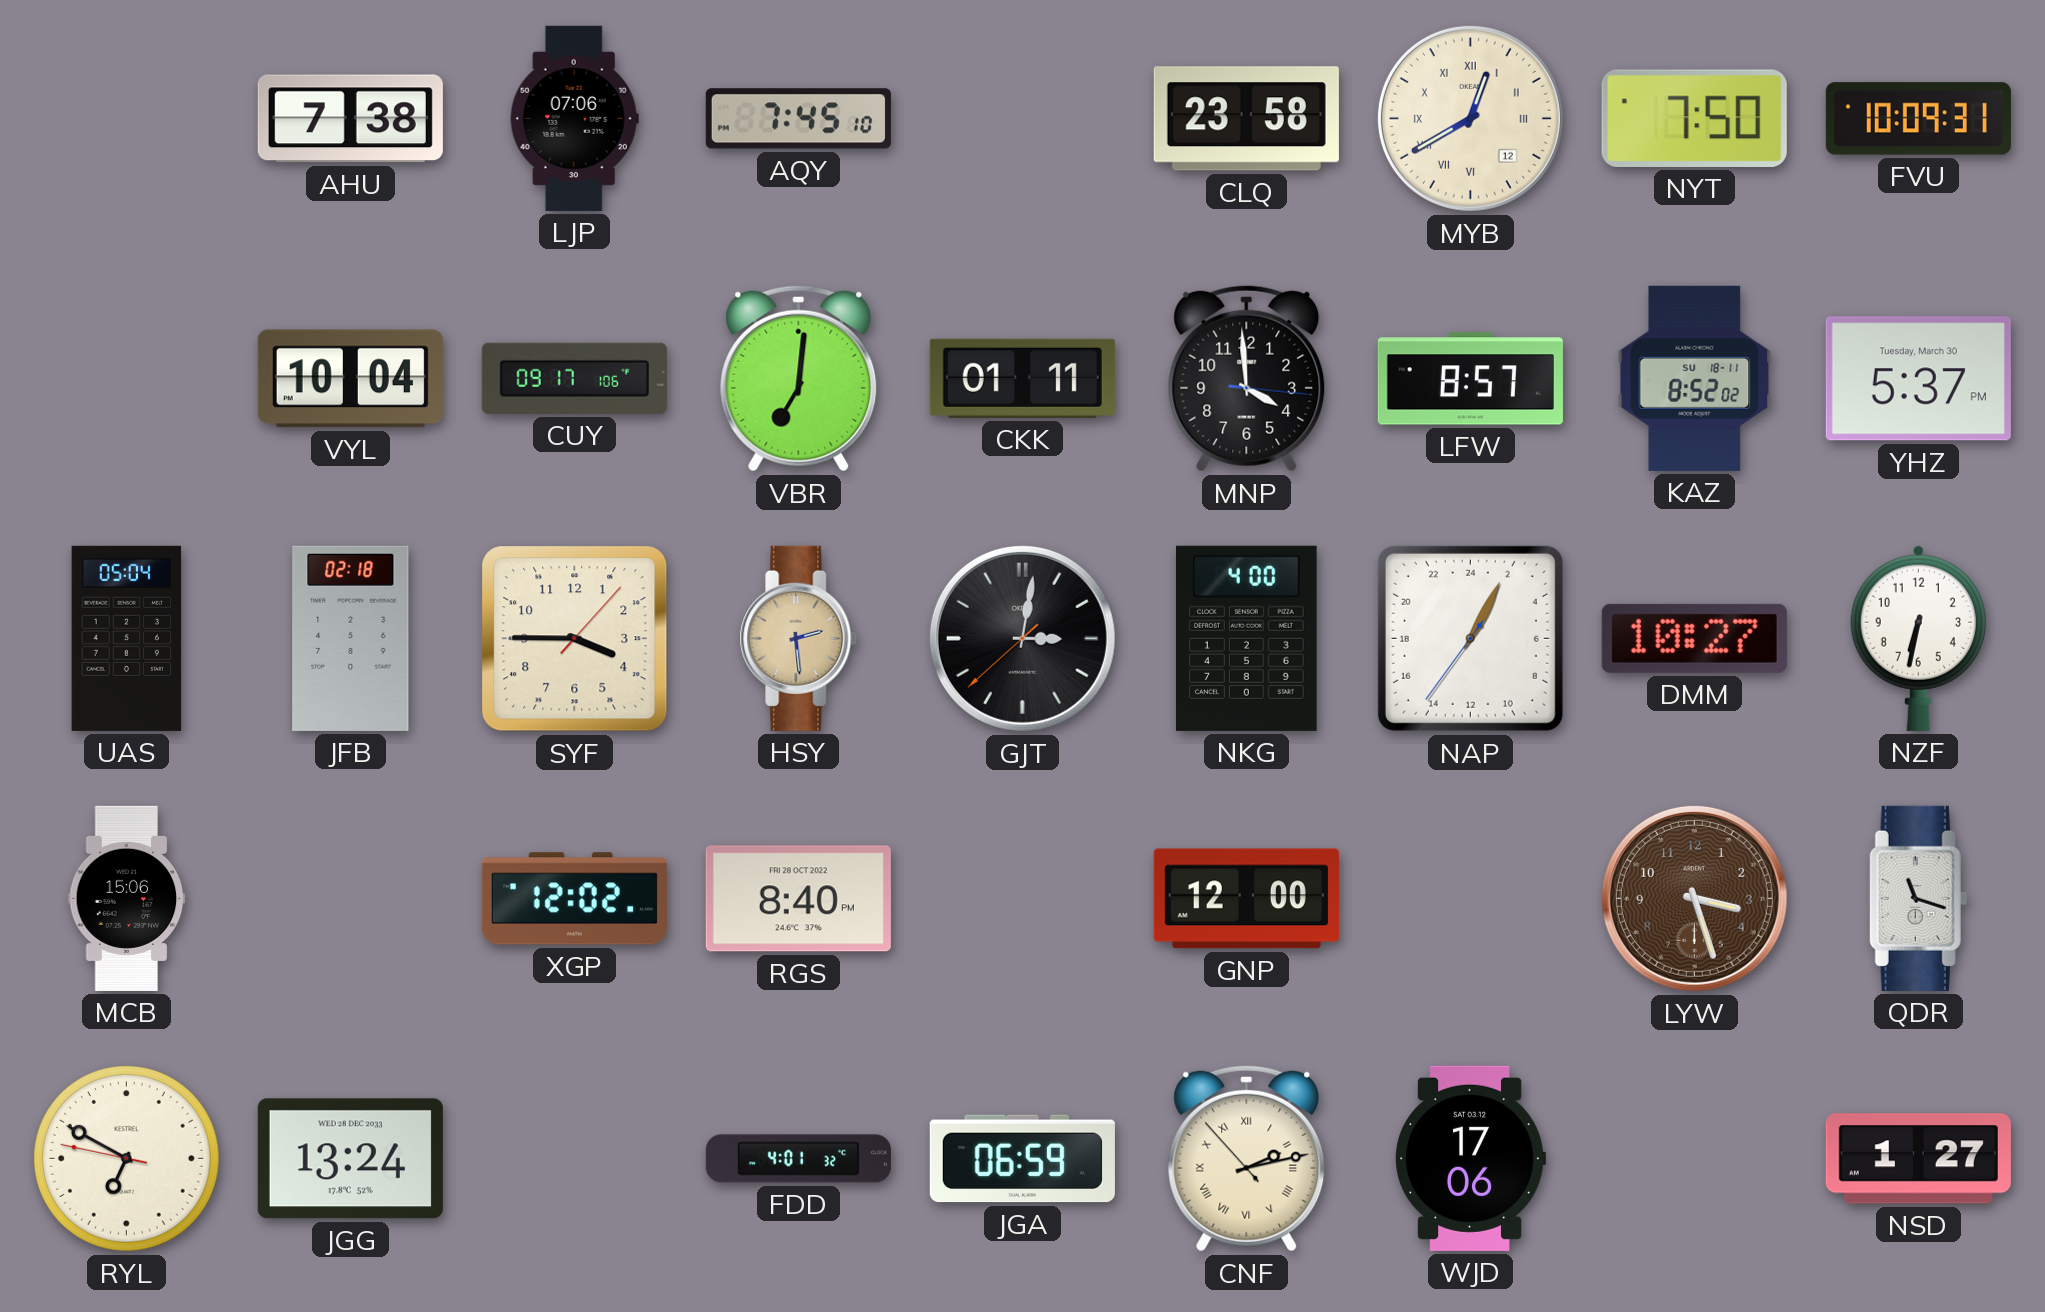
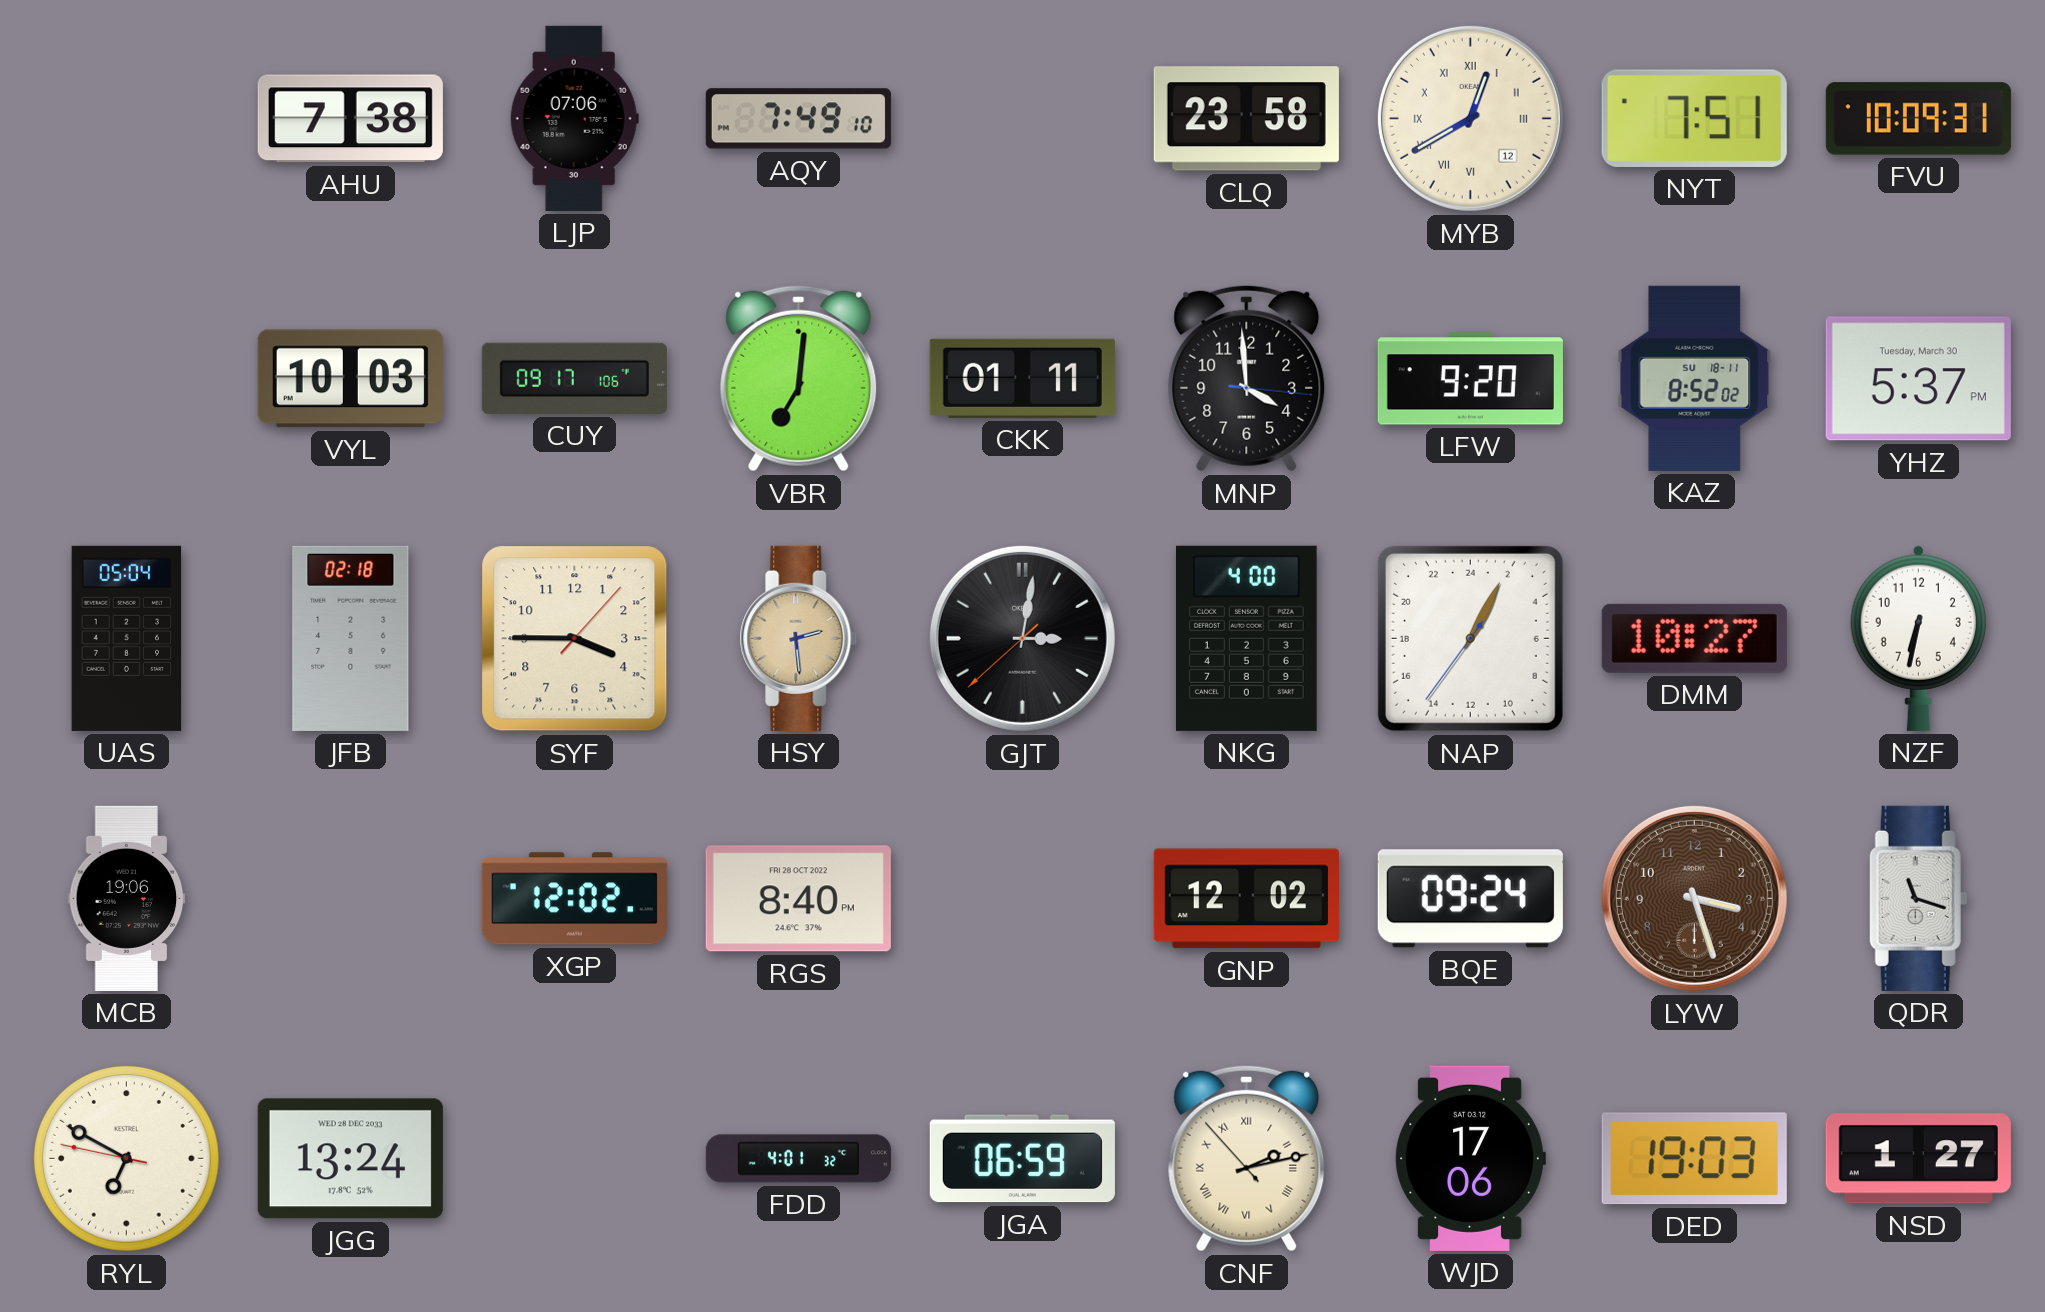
AQY: 7:45 -> 7:49 (798, 119)
NYT: 7:50 -> 7:51 (1694, 118)
VYL: 10:04 -> 10:03 (350, 379)
LFW: 8:57 -> 9:20 (1470, 379)
MCB: 15:06 -> 19:06 (127, 898)
GNP: 12:00 -> 12:02 (1246, 899)
BQE: none -> 09:24 (1470, 899)
DED: none -> 19:03 (1694, 1159)
